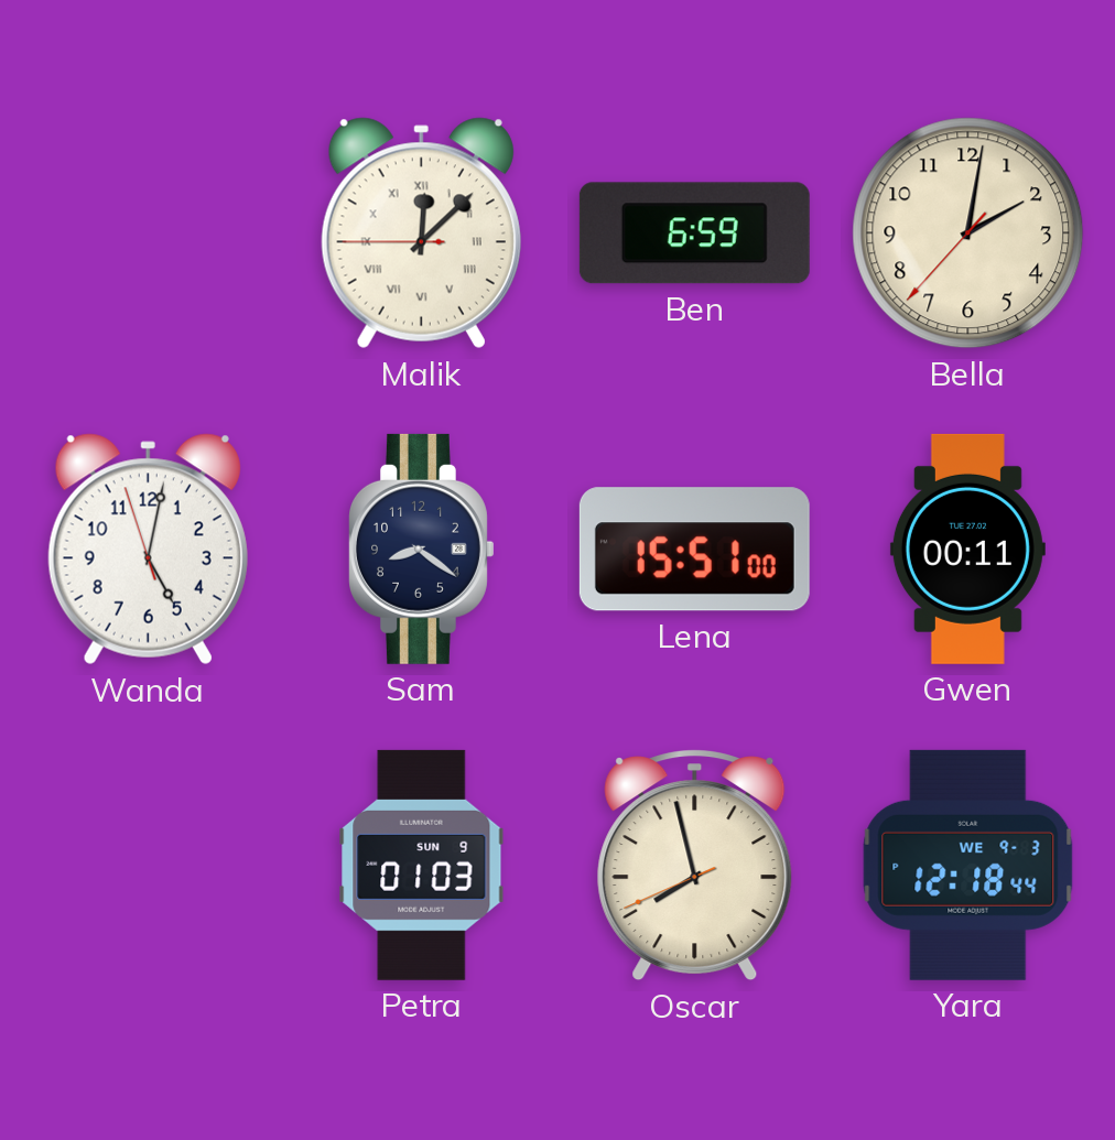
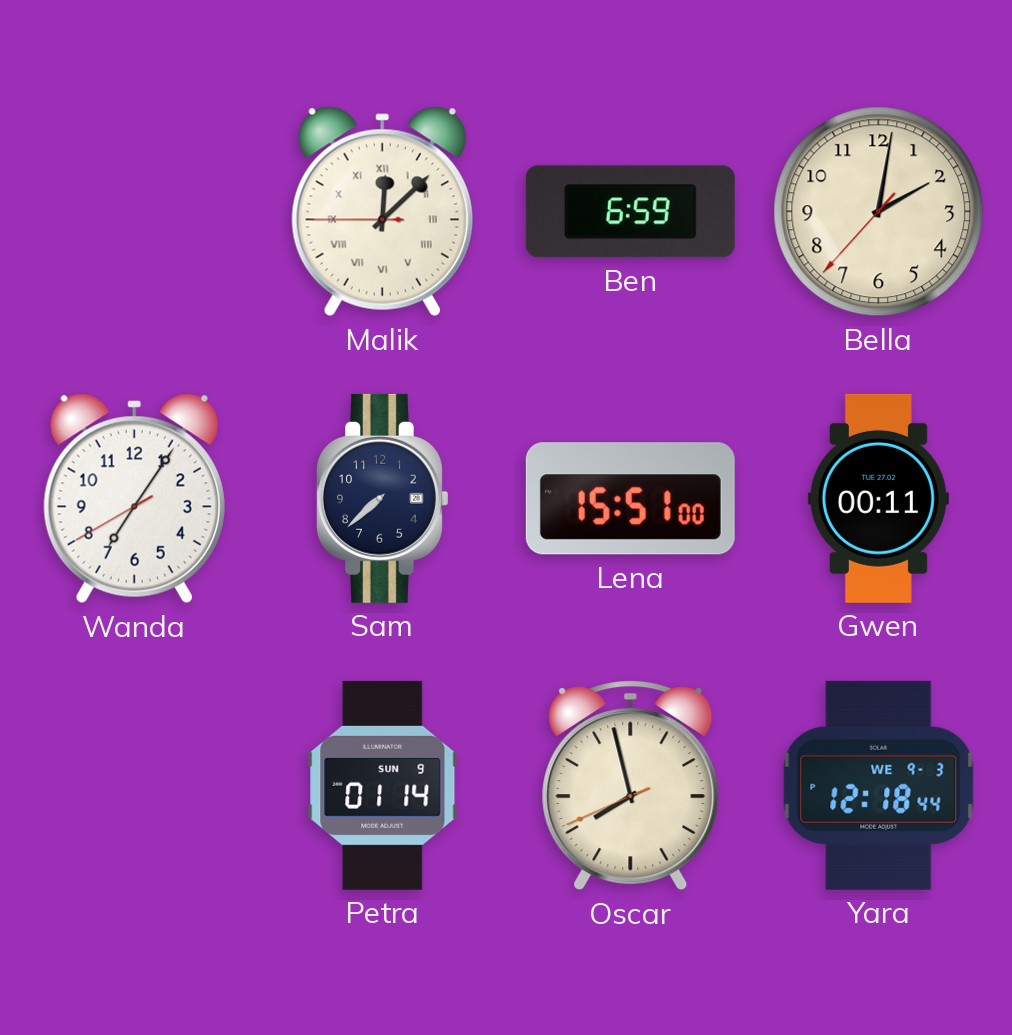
Wanda: 5:01 -> 7:05 (134, 499)
Sam: 8:21 -> 7:38 (383, 498)
Petra: 01:03 -> 01:14 (383, 785)
